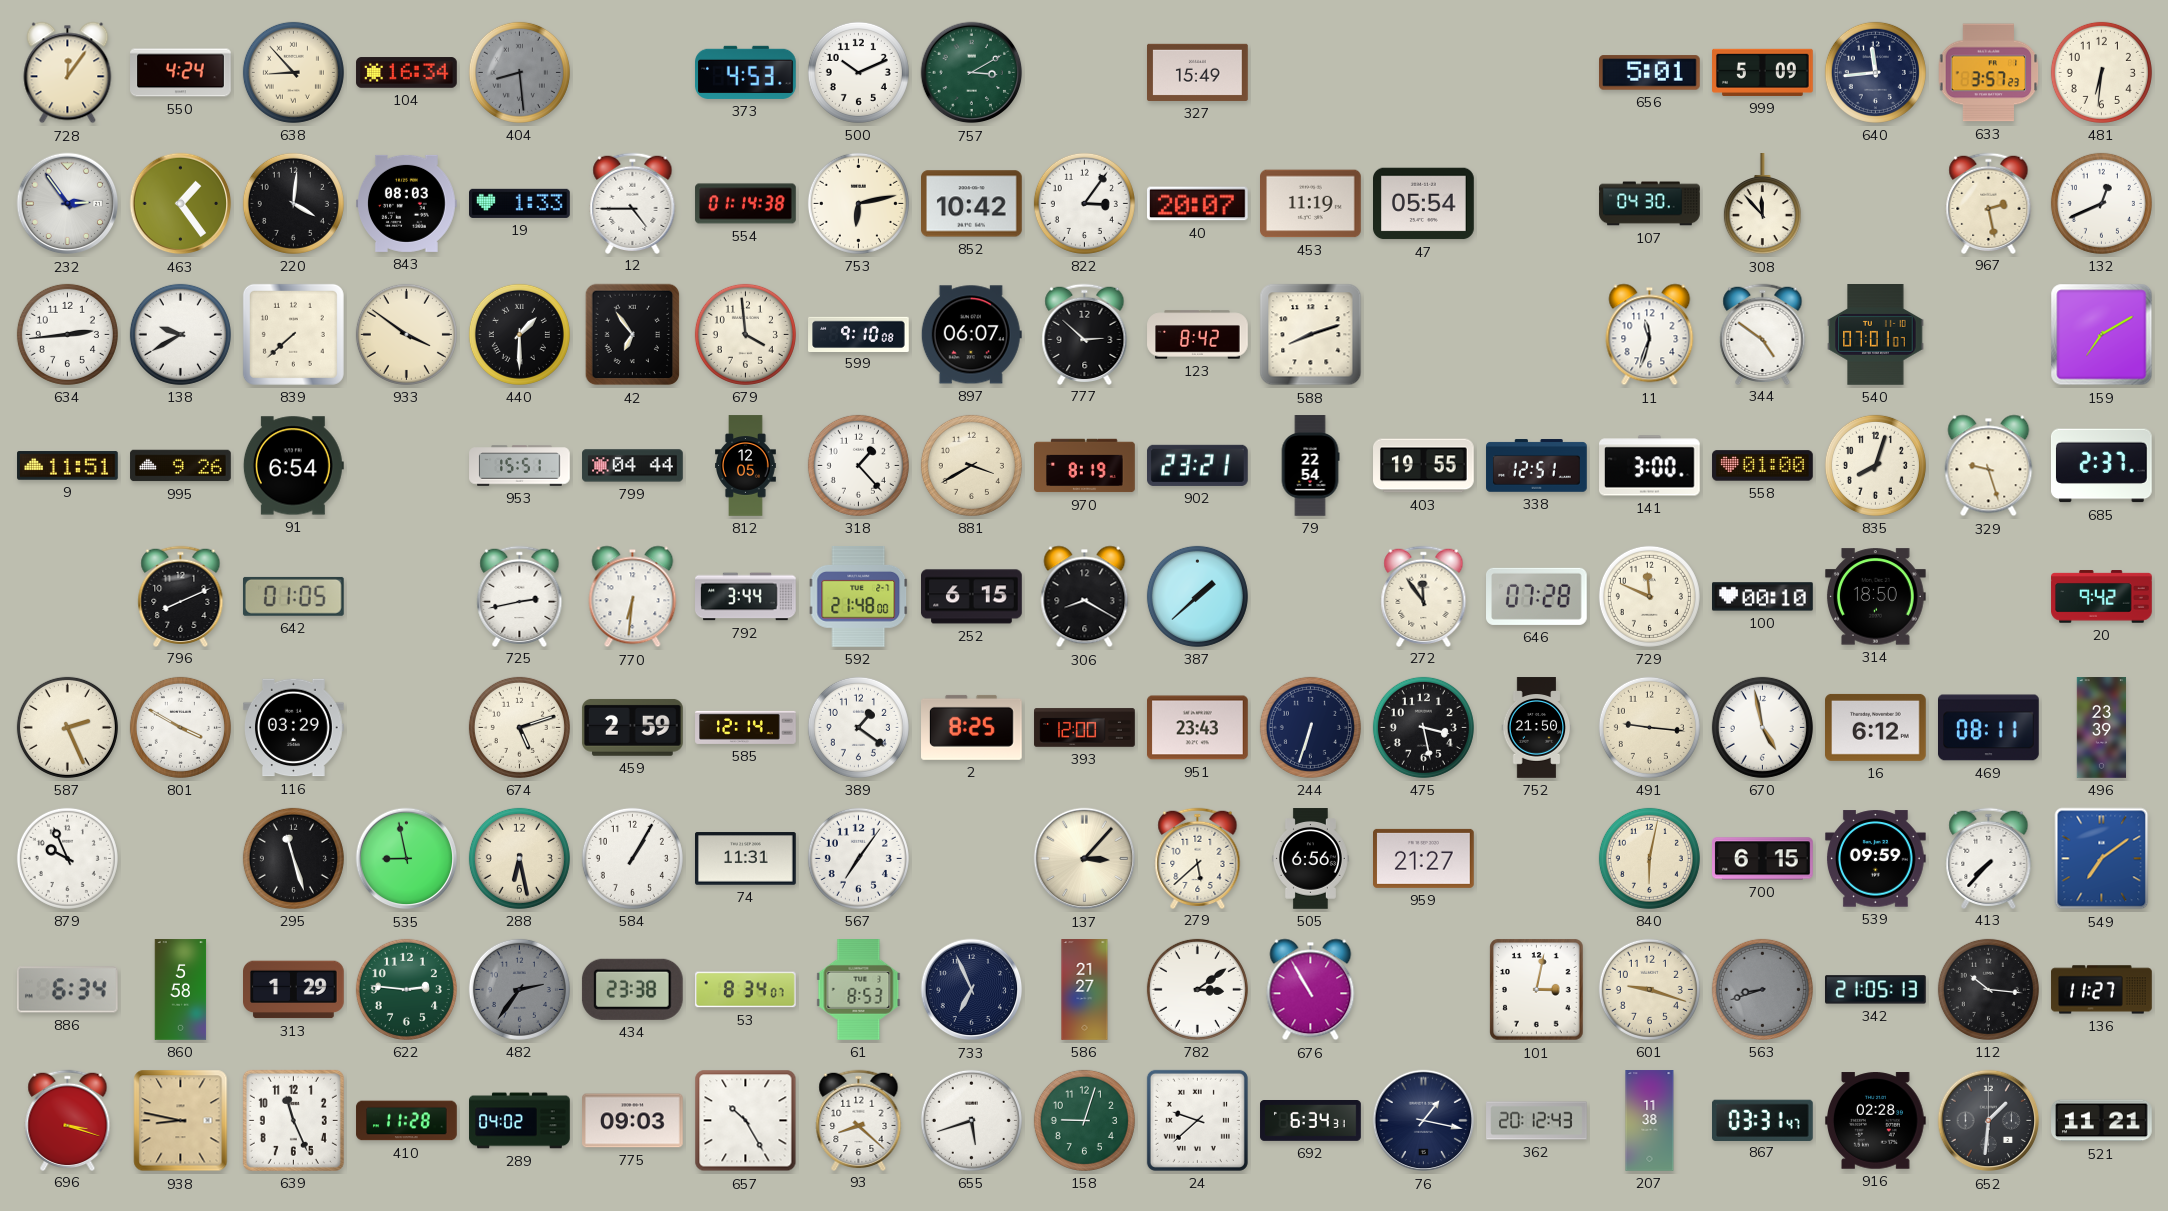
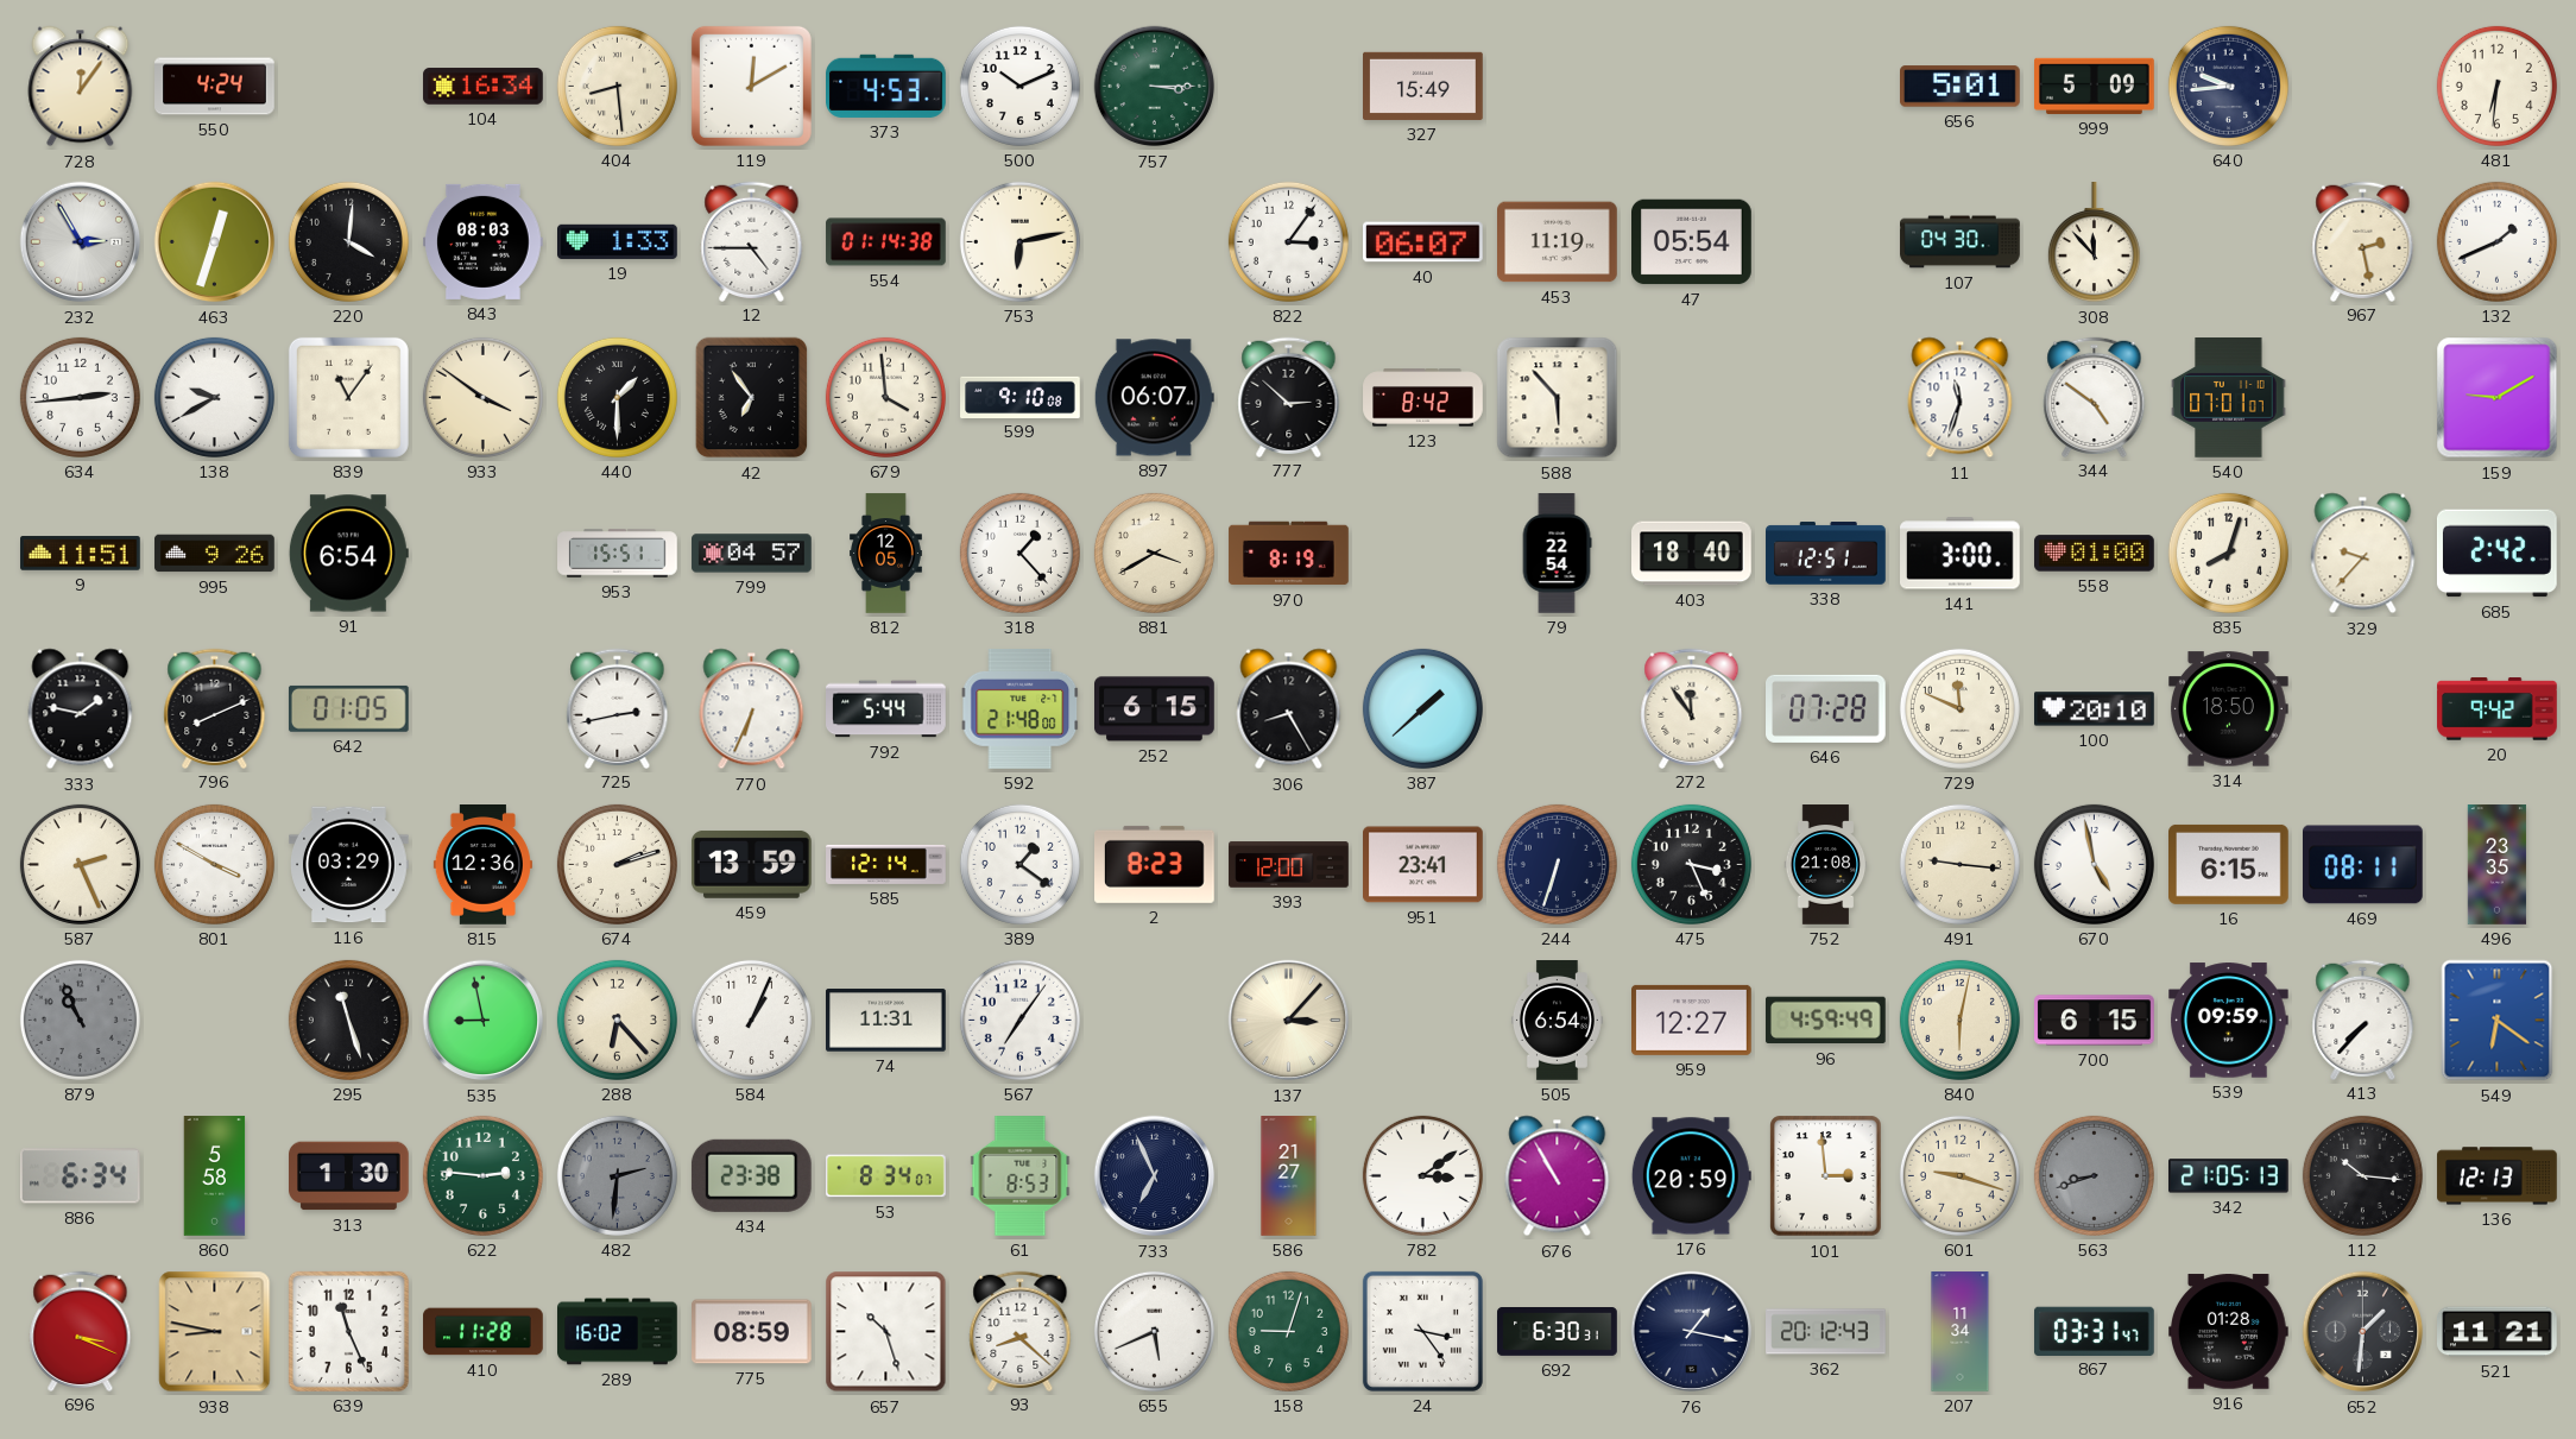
638: 8:53 -> none (293, 72)
404 dial: grey -> cream (617, 86)
119: none -> 12:10 (751, 86)
757: 3:10 -> 3:15 (1155, 87)
640: 11:44 -> 9:44 (2228, 86)
633: 3:57 -> none (1989, 73)
232: 2:54 -> 2:55 (81, 242)
463: 1:24 -> 12:33 (215, 242)
852: 10:42 -> none (972, 204)
40: 20:07 -> 06:07 (1423, 242)
132: 12:41 -> 1:41 (2496, 241)
839: 7:38 -> 11:06 (348, 397)
588: 8:12 -> 5:53 (1558, 398)
159: 7:10 -> 9:10 (2498, 398)
799: 04:44 -> 04:57 (752, 554)
902: 23:21 -> none (1198, 465)
403: 19:55 -> 18:40 (1692, 554)
329: 9:27 -> 9:37 (2363, 554)
685: 2:37 -> 2:42 (2496, 554)
333: none -> 1:47 (81, 709)
770: 6:31 -> 6:34 (752, 709)
792: 3:44 -> 5:44 (886, 709)
306: 8:20 -> 8:25 (1289, 709)
100: 00:10 -> 20:10 (2095, 709)
815: none -> 12:36 (482, 865)
674: 5:12 -> 2:12 (617, 864)
459: 2:59 -> 13:59 (751, 864)
2: 8:25 -> 8:23 (1155, 864)
951: 23:43 -> 23:41 (1423, 865)
475: 3:28 -> 3:26 (1691, 864)
752: 21:50 -> 21:08 (1826, 865)
16: 6:12 -> 6:15 (2229, 864)
496: 23:39 -> 23:35 (2498, 865)
879: 9:56 -> 10:56 (80, 1020)
879 dial: white -> grey (80, 1020)
288: 6:28 -> 6:23 (617, 1020)
584: 1:05 -> 1:04 (751, 1020)
279: 5:38 -> none (1198, 858)
505: 6:56 -> 6:54 (1557, 1021)
959: 21:27 -> 12:27 (1692, 1020)
96: none -> 4:59 (1825, 1021)
549: 7:09 -> 6:21 (2498, 1021)
313: 1:29 -> 1:30 (349, 1176)
482: 2:36 -> 2:31 (617, 1175)
176: none -> 20:59 (1691, 1176)
101: 3:02 -> 2:59 (1826, 1176)
136: 11:27 -> 12:13 (2498, 1176)
696: 3:18 -> 3:19 (81, 1331)
289: 04:02 -> 16:02 (618, 1332)
775: 09:03 -> 08:59 (752, 1332)
657: 10:25 -> 10:27 (886, 1332)
655: 5:42 -> 5:41 (1154, 1331)
24: 9:38 -> 3:24 (1422, 1331)
692: 6:34 -> 6:30 (1558, 1332)
207: 11:38 -> 11:34 (1961, 1332)
916: 02:28 -> 01:28 (2229, 1332)
